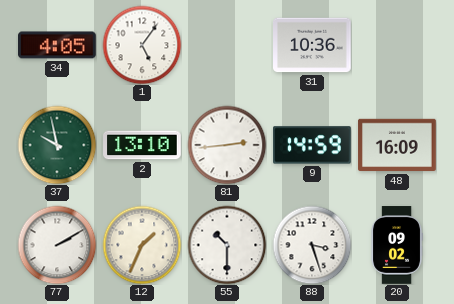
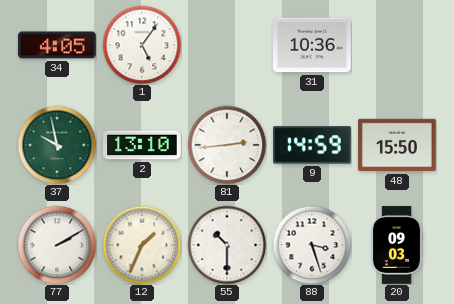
48: 16:09 -> 15:50 (397, 145)
20: 09:02 -> 09:03 (397, 245)
